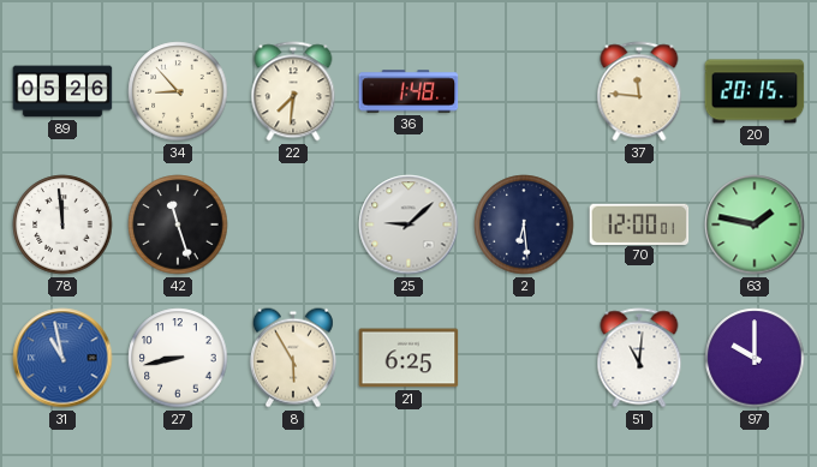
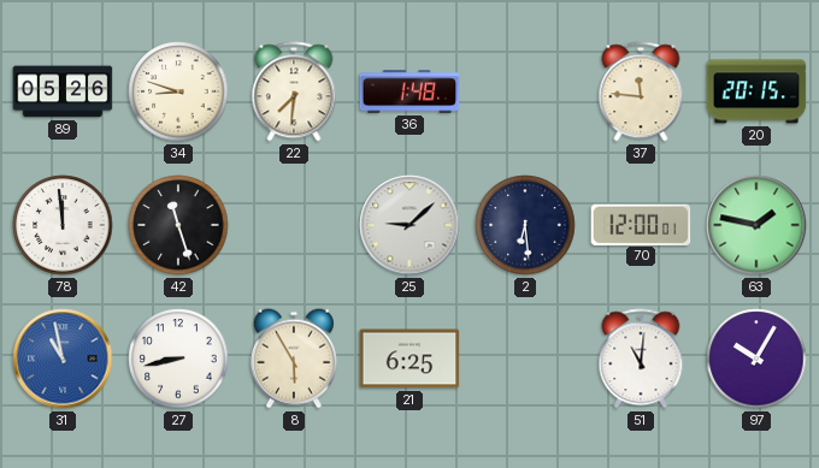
34: 8:53 -> 8:48 (178, 91)
97: 10:00 -> 10:05 (756, 359)
